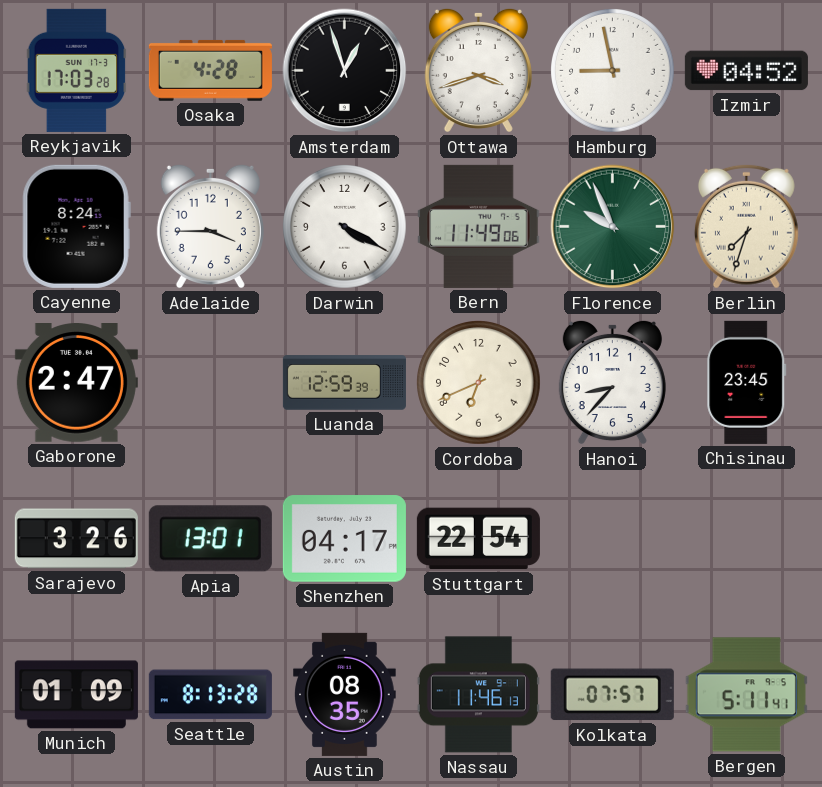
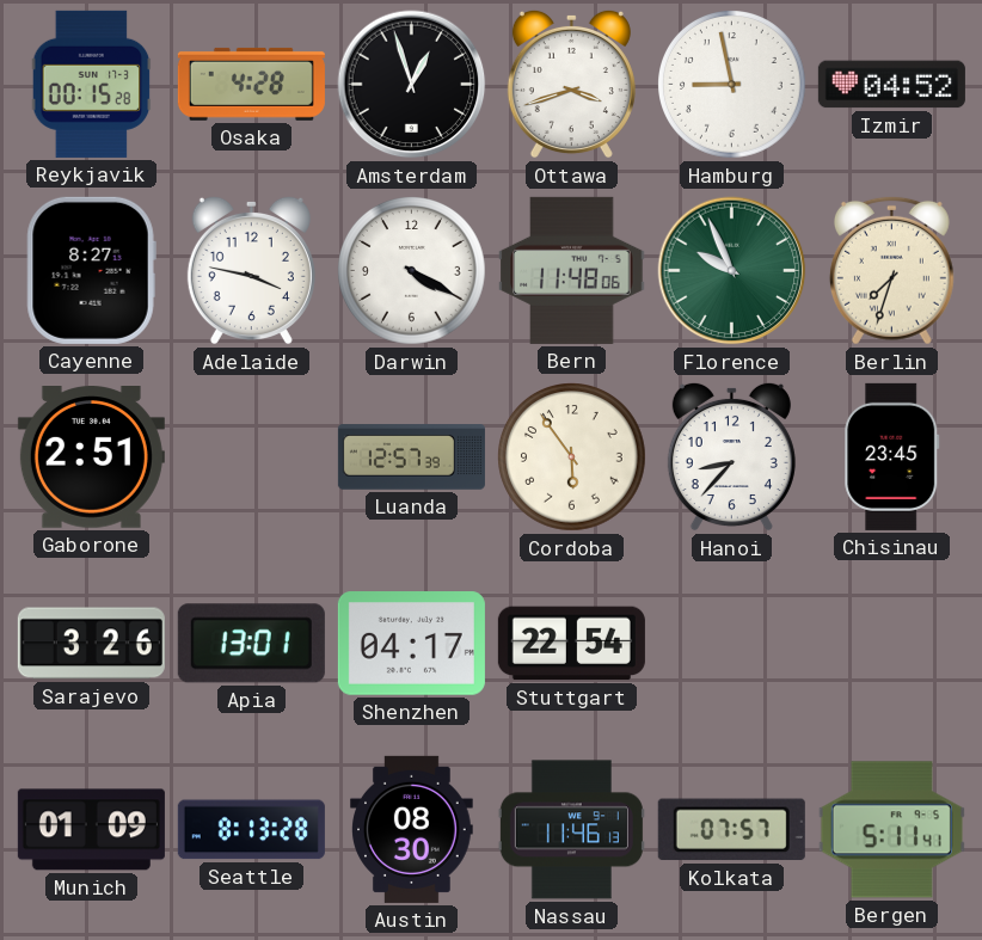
Reykjavik: 17:03 -> 00:15 (92, 84)
Cayenne: 8:24 -> 8:27 (91, 270)
Adelaide: 3:45 -> 3:47 (251, 270)
Bern: 11:49 -> 11:48 (572, 270)
Gaborone: 2:47 -> 2:51 (91, 457)
Luanda: 12:59 -> 12:57 (411, 457)
Cordoba: 6:41 -> 5:54 (572, 457)
Austin: 08:35 -> 08:30 (412, 829)
